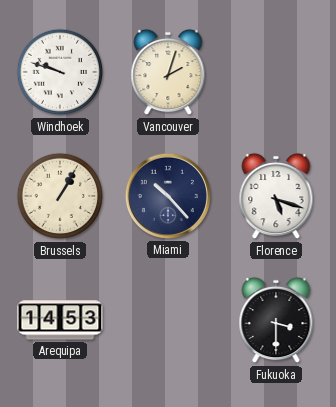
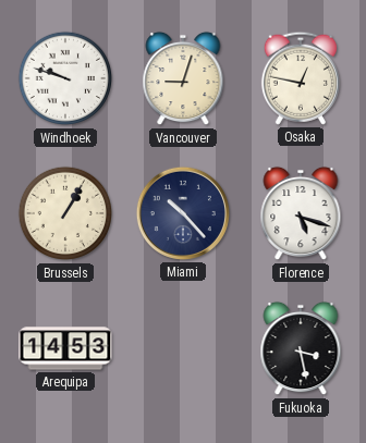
Vancouver: 2:03 -> 9:03 (183, 78)
Osaka: none -> 12:47 (301, 78)
Fukuoka: 3:30 -> 3:28 (301, 348)
